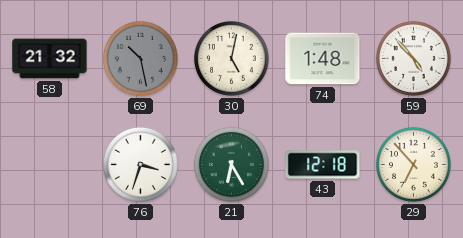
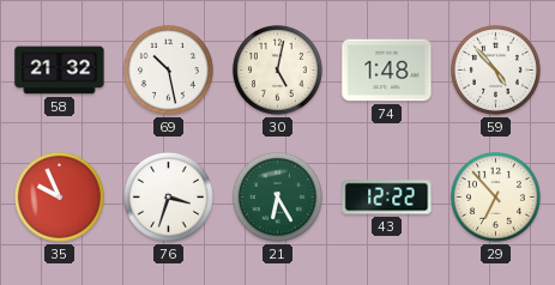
69 dial: grey -> white (168, 69)
35: none -> 9:56 (59, 196)
43: 12:18 -> 12:22 (387, 198)
